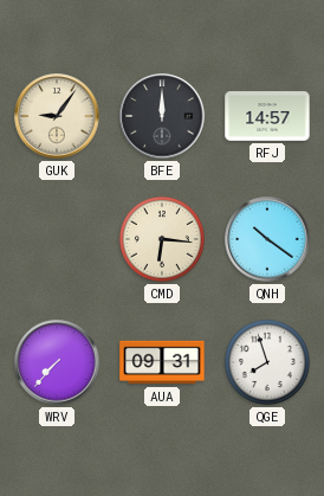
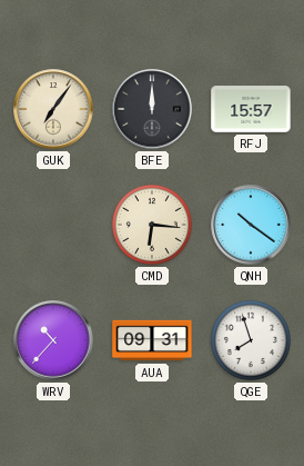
GUK: 9:06 -> 7:06 (53, 109)
RFJ: 14:57 -> 15:57 (251, 109)
WRV: 7:37 -> 10:37 (53, 340)
